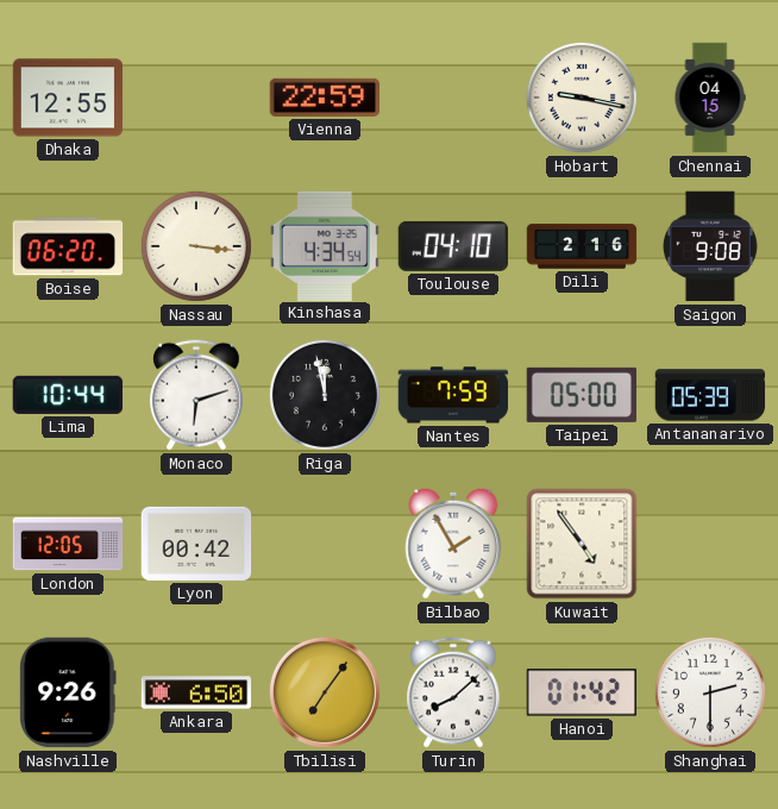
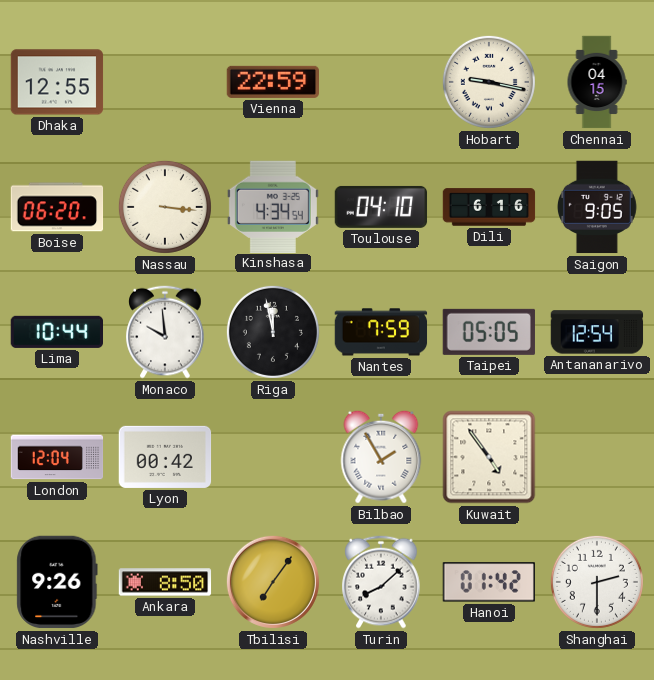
Dili: 2:16 -> 6:16 (489, 207)
Saigon: 9:08 -> 9:05 (597, 207)
Monaco: 6:12 -> 9:59 (165, 332)
Taipei: 05:00 -> 05:05 (489, 332)
Antananarivo: 05:39 -> 12:54 (597, 332)
London: 12:05 -> 12:04 (57, 457)
Ankara: 6:50 -> 8:50 (165, 582)
